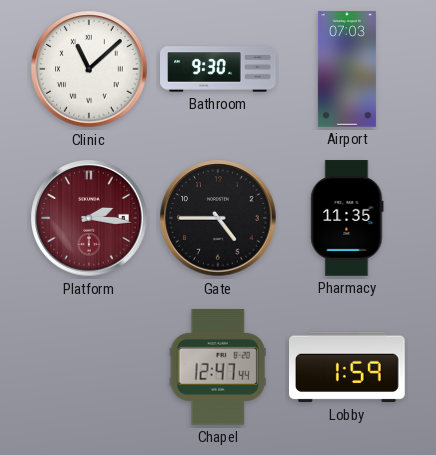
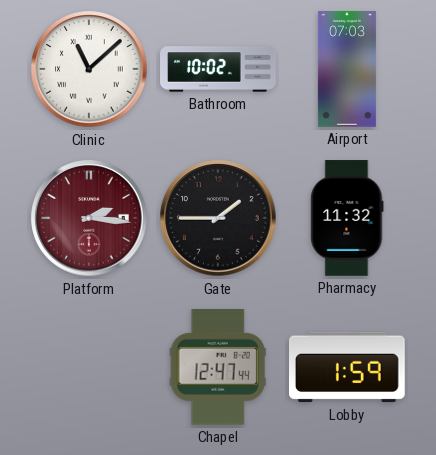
Bathroom: 9:30 -> 10:02 (218, 69)
Gate: 4:45 -> 1:45 (218, 218)
Pharmacy: 11:35 -> 11:32 (347, 218)
